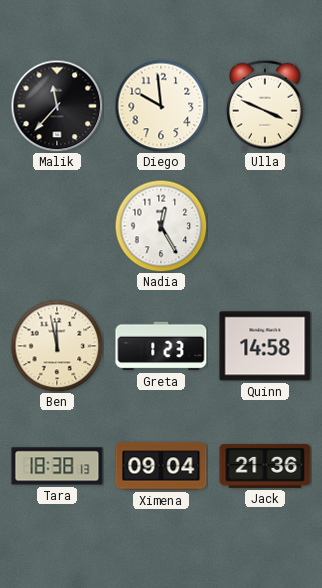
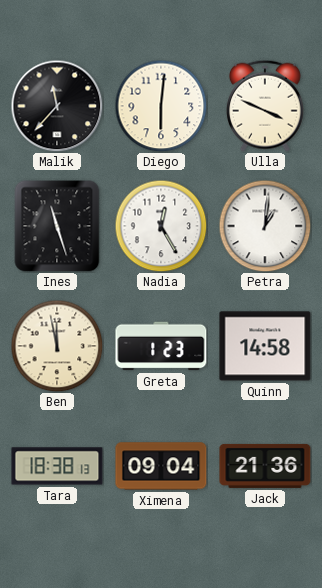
Diego: 9:59 -> 6:01 (161, 106)
Ines: none -> 11:27 (57, 226)
Petra: none -> 1:01 (265, 226)
